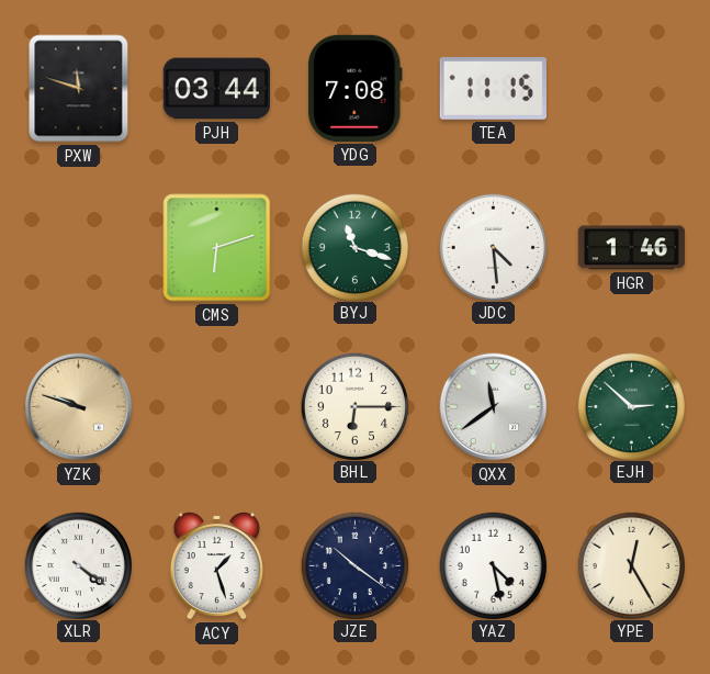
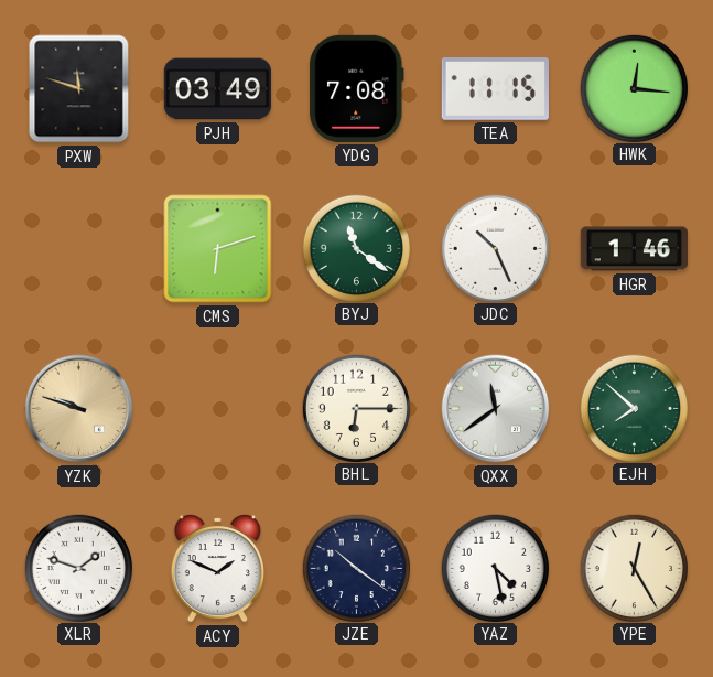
PJH: 03:44 -> 03:49 (217, 89)
HWK: none -> 12:16 (634, 88)
BYJ: 11:18 -> 11:21 (356, 248)
JDC: 4:29 -> 10:26 (495, 248)
EJH: 2:52 -> 7:52 (634, 408)
XLR: 4:21 -> 1:48 (78, 568)
ACY: 1:27 -> 1:49 (217, 568)
